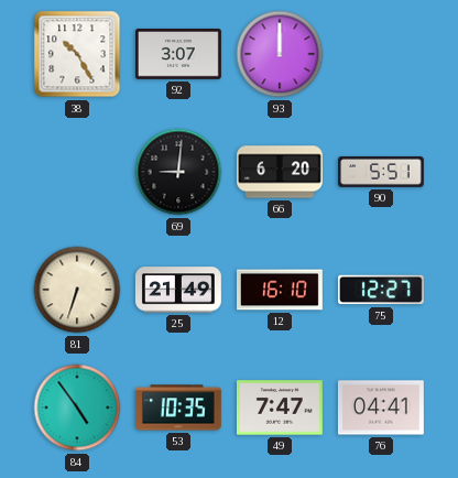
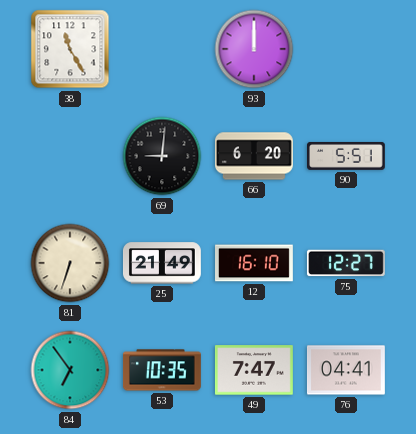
38: 10:25 -> 11:25 (70, 49)
92: 3:07 -> none (178, 54)
84: 4:54 -> 6:54 (70, 370)
